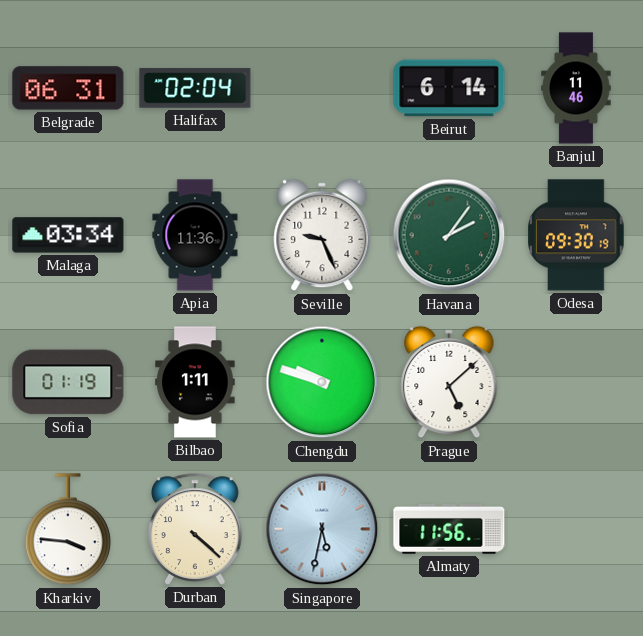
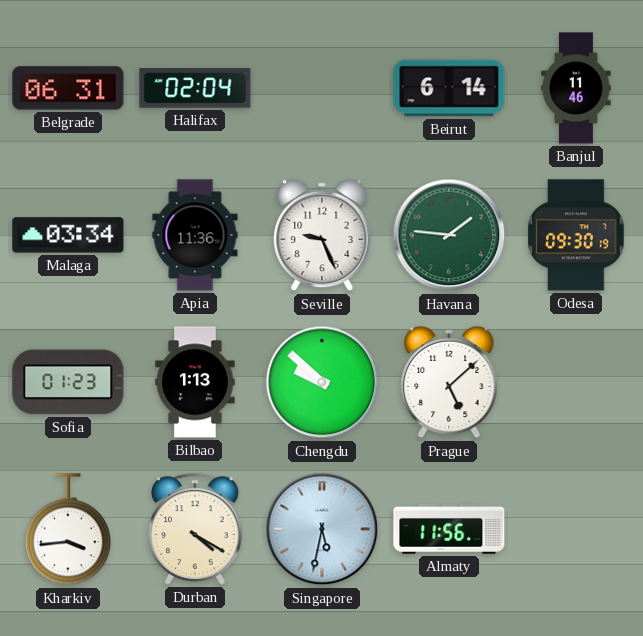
Havana: 2:06 -> 1:46 (449, 235)
Sofia: 01:19 -> 01:23 (68, 382)
Bilbao: 1:11 -> 1:13 (195, 382)
Chengdu: 9:48 -> 9:52 (322, 382)
Kharkiv: 3:46 -> 3:44 (68, 530)
Durban: 4:22 -> 4:20 (195, 529)
